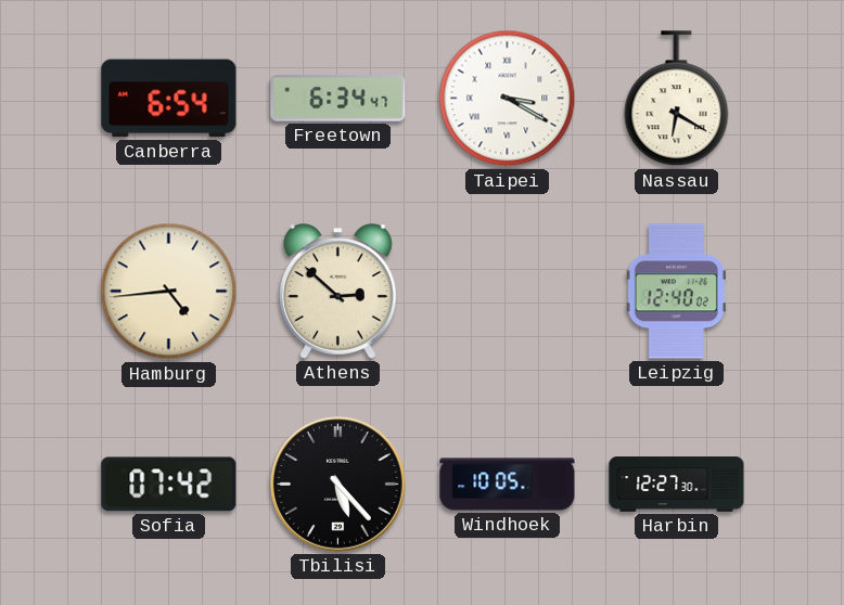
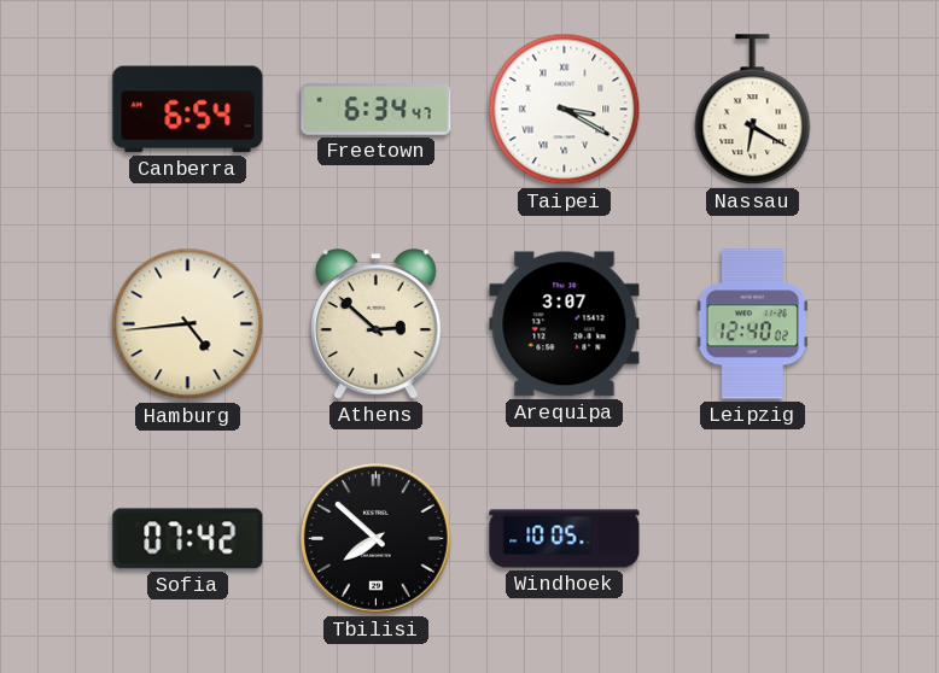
Arequipa: none -> 3:07 (565, 324)
Tbilisi: 5:23 -> 7:52 (377, 539)
Harbin: 12:27 -> none (677, 485)
